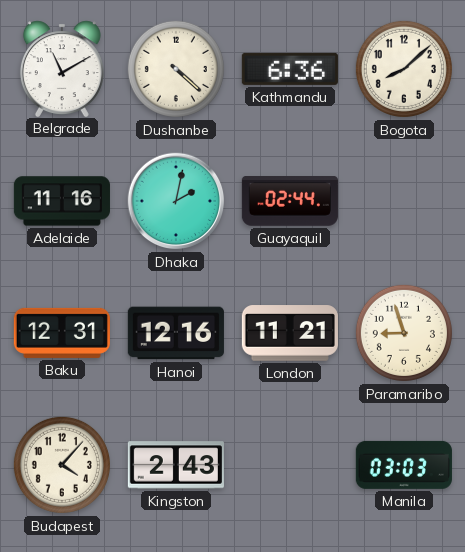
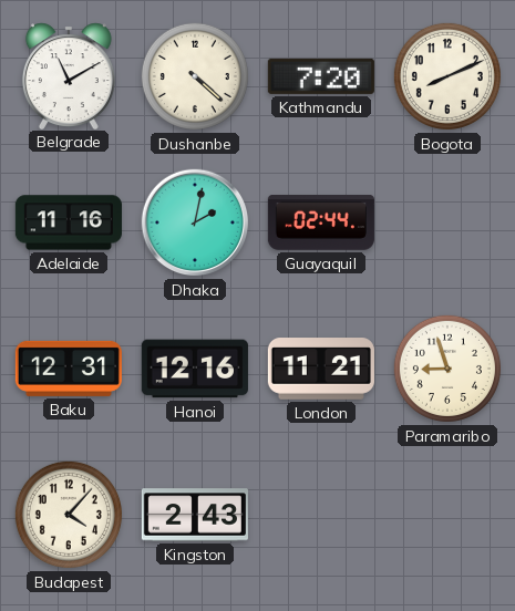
Kathmandu: 6:36 -> 7:20 (321, 76)
Bogota: 8:08 -> 8:11 (447, 76)
Manila: 03:03 -> none (404, 465)
